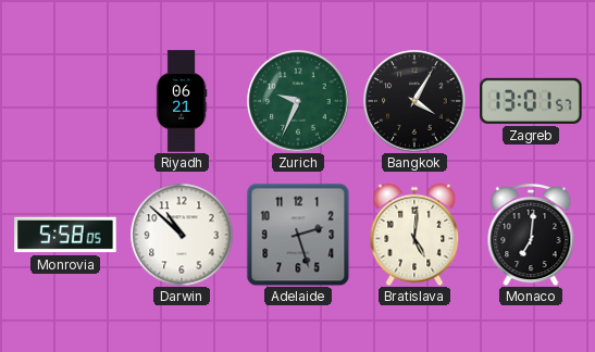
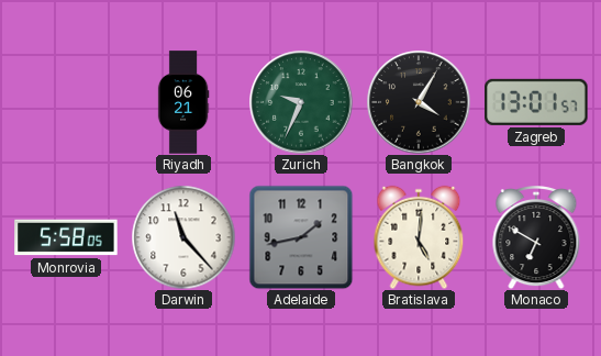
Darwin: 10:52 -> 11:23 (183, 237)
Adelaide: 2:27 -> 1:43 (301, 237)
Monaco: 7:01 -> 6:50 (536, 238)
